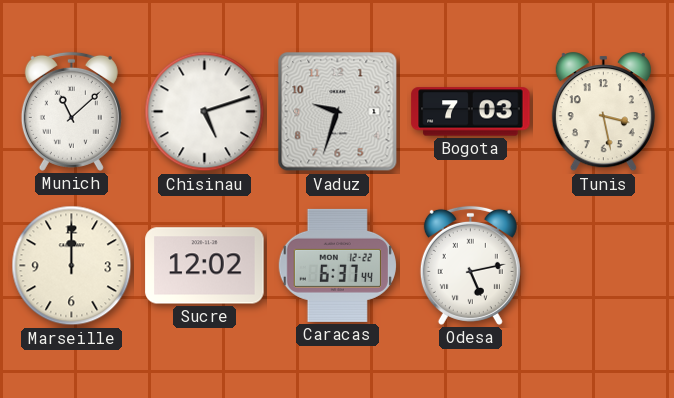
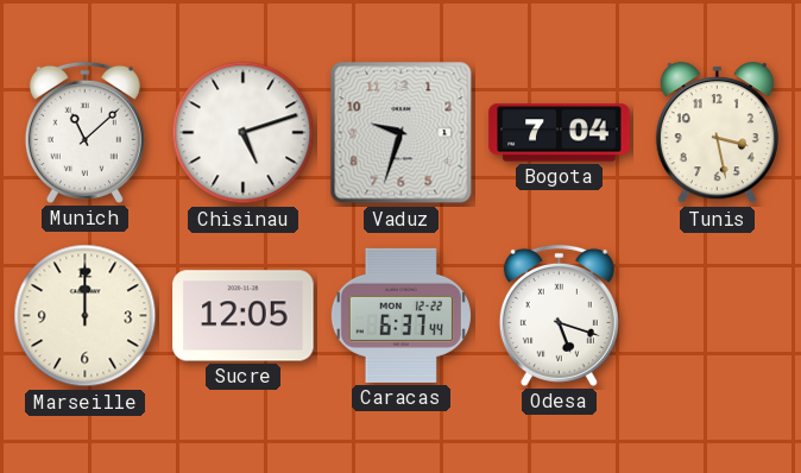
Bogota: 7:03 -> 7:04 (560, 133)
Sucre: 12:02 -> 12:05 (244, 316)
Odesa: 5:13 -> 5:18 (559, 315)
